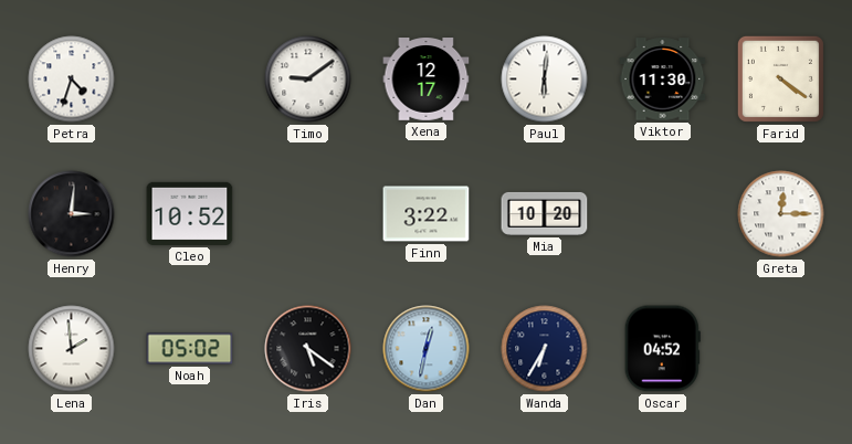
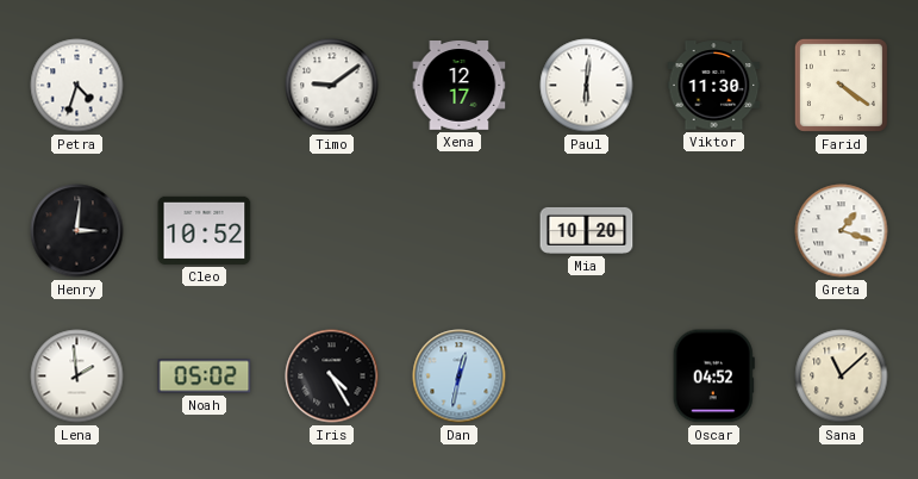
Finn: 3:22 -> none (427, 214)
Greta: 12:15 -> 1:18 (842, 231)
Iris: 5:21 -> 4:25 (332, 377)
Wanda: 6:35 -> none (545, 349)
Sana: none -> 11:08 (842, 377)
